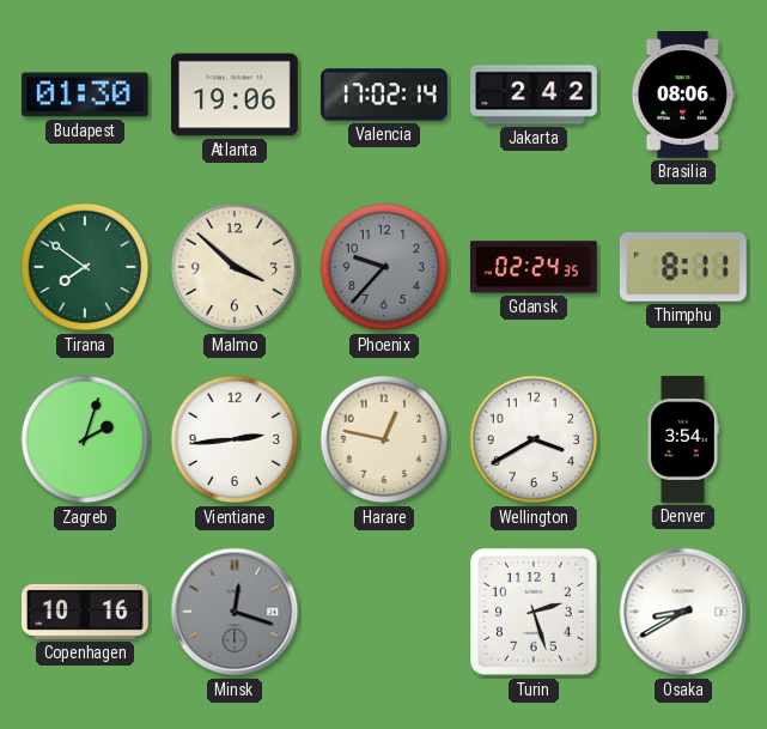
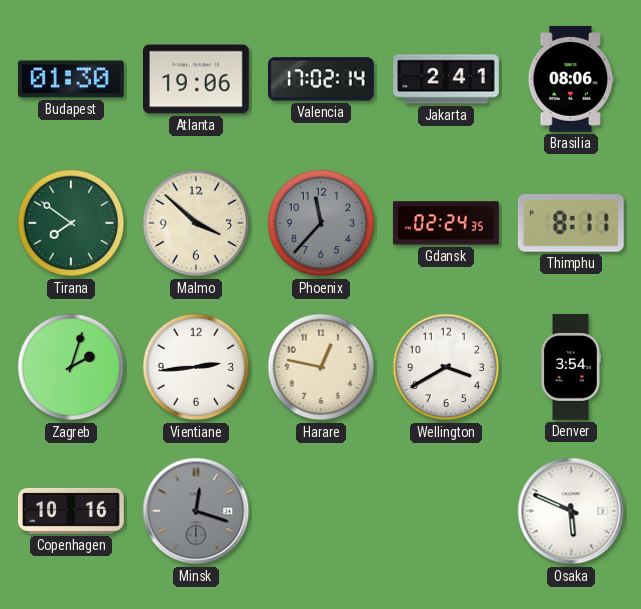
Jakarta: 2:42 -> 2:41 (446, 79)
Phoenix: 9:37 -> 11:37 (321, 223)
Turin: 2:27 -> none (534, 612)
Osaka: 8:40 -> 5:49 (571, 511)
